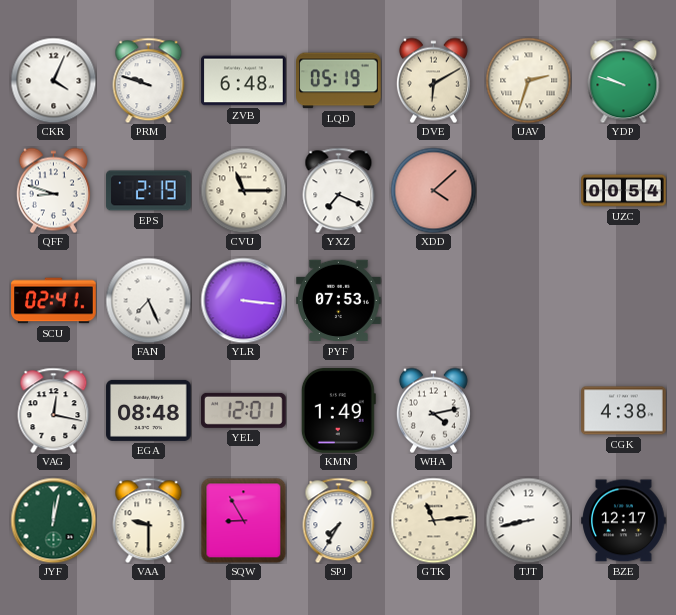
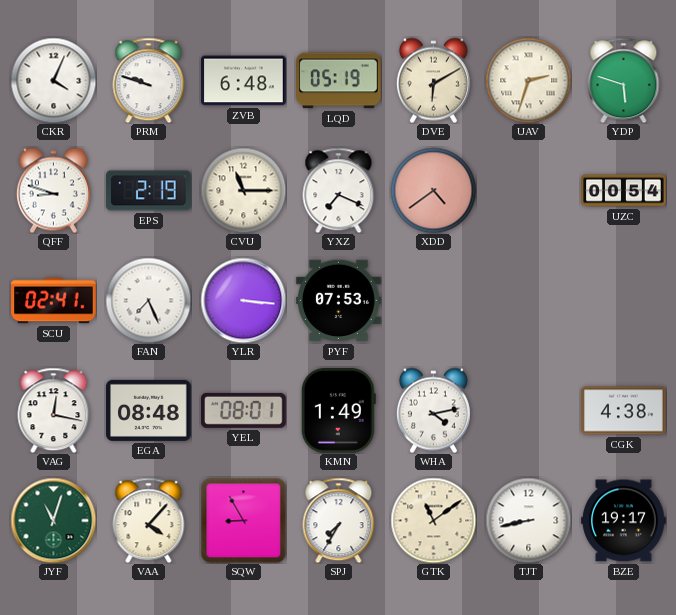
YDP: 9:48 -> 5:48 (624, 80)
XDD: 4:08 -> 4:39 (433, 190)
YEL: 12:01 -> 08:01 (244, 410)
JYF: 12:02 -> 11:03 (53, 520)
VAA: 9:30 -> 4:07 (149, 520)
GTK: 11:14 -> 11:09 (433, 520)
BZE: 12:17 -> 19:17 (624, 521)
